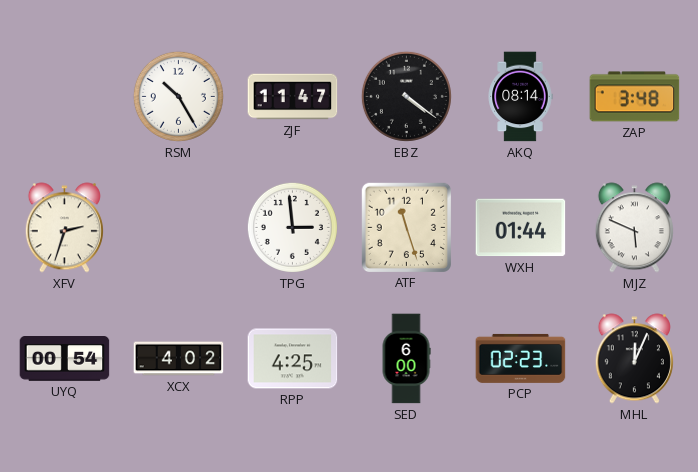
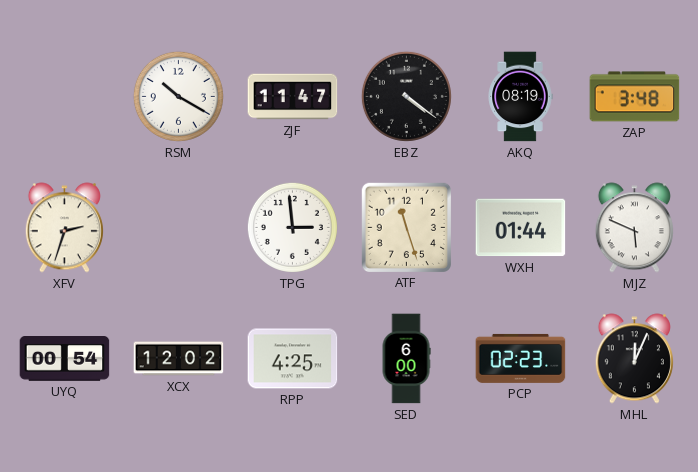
RSM: 10:25 -> 10:20 (178, 96)
AKQ: 08:14 -> 08:19 (520, 97)
XCX: 4:02 -> 12:02 (179, 359)
